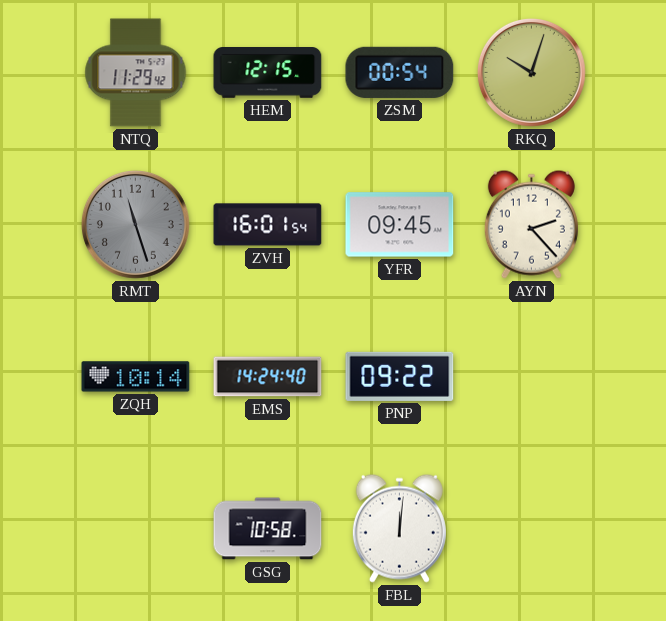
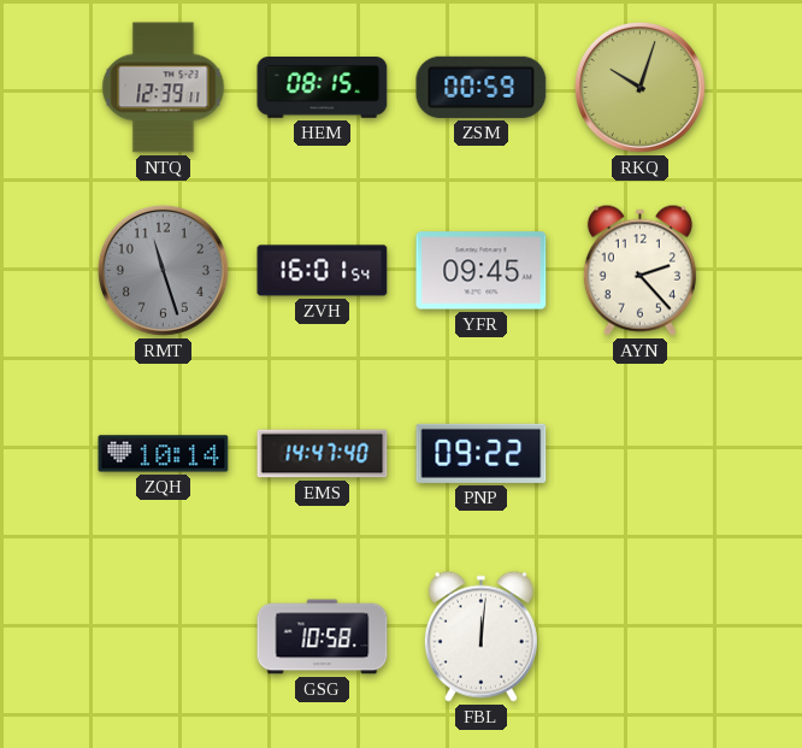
NTQ: 11:29 -> 12:39 (164, 88)
HEM: 12:15 -> 08:15 (323, 88)
ZSM: 00:54 -> 00:59 (482, 87)
EMS: 14:24 -> 14:47 (323, 454)
